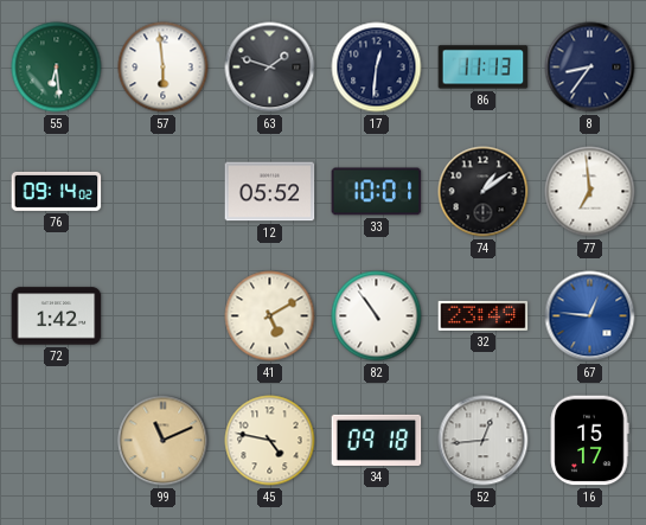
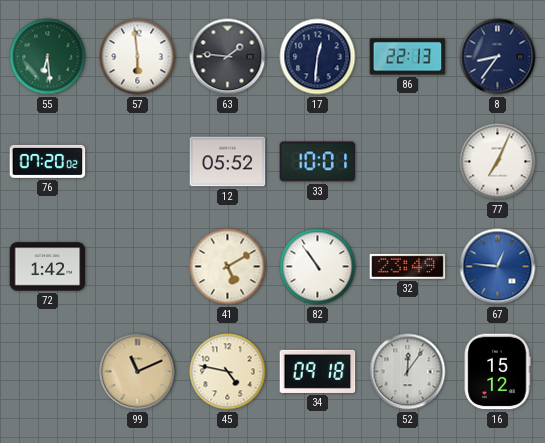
63: 1:48 -> 1:46 (228, 57)
86: 11:13 -> 22:13 (408, 57)
76: 09:14 -> 07:20 (48, 161)
74: 1:09 -> none (484, 192)
77: 6:59 -> 7:04 (498, 162)
52: 12:44 -> 12:06 (408, 372)
16: 15:17 -> 15:12 (497, 372)
